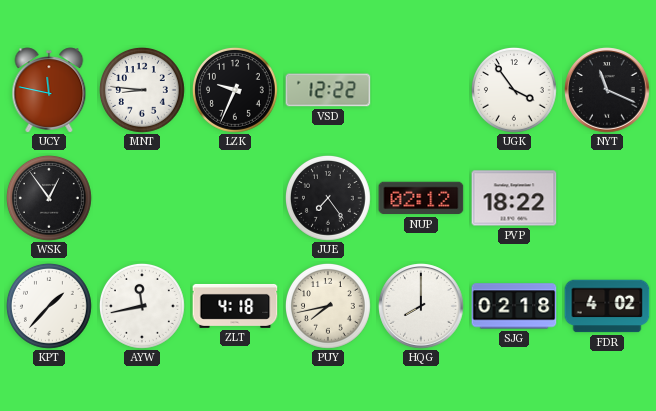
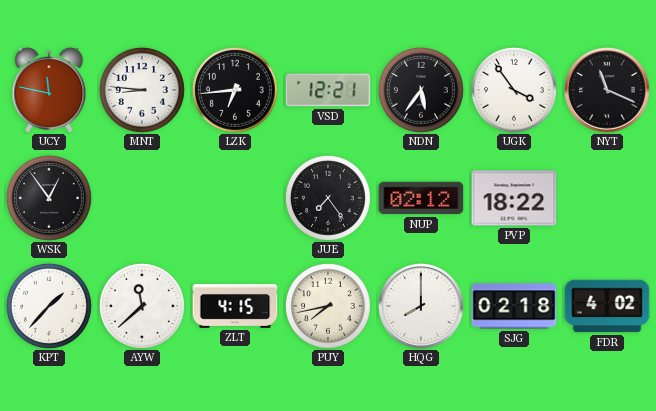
LZK: 9:34 -> 6:44 (236, 91)
VSD: 12:22 -> 12:21 (328, 90)
NDN: none -> 5:36 (422, 91)
AYW: 11:43 -> 11:38 (143, 307)
ZLT: 4:18 -> 4:15 (235, 306)
